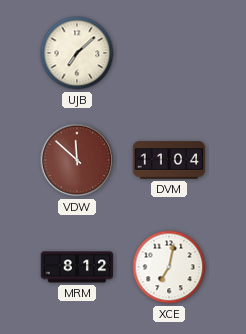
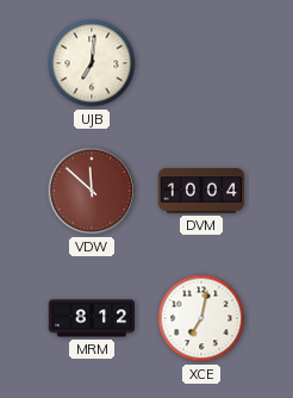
UJB: 7:08 -> 7:01 (92, 63)
DVM: 11:04 -> 10:04 (201, 191)
